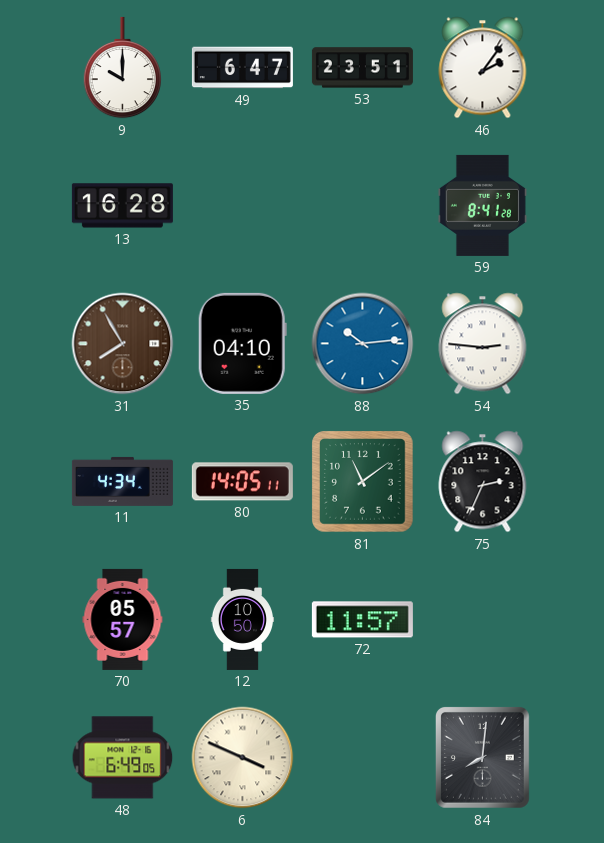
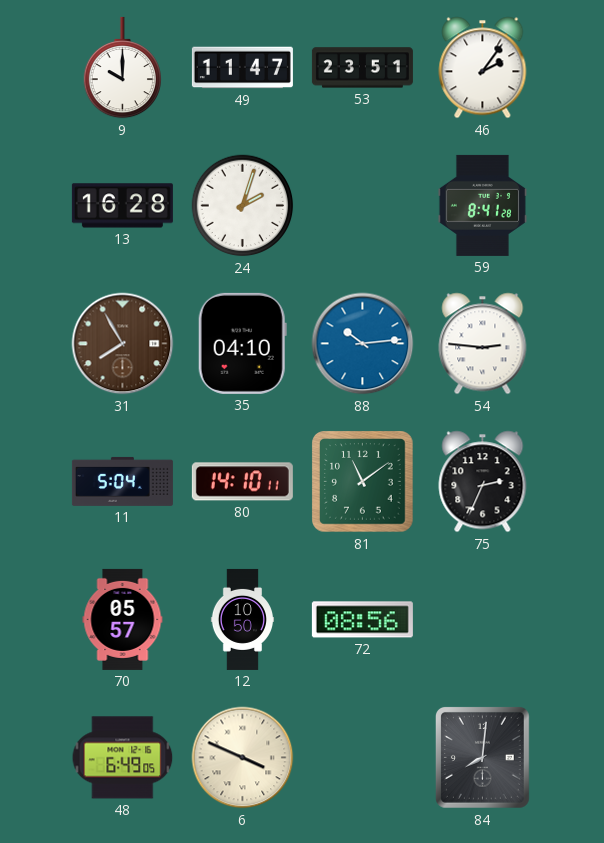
49: 6:47 -> 11:47 (242, 68)
24: none -> 2:03 (243, 206)
11: 4:34 -> 5:04 (122, 481)
80: 14:05 -> 14:10 (242, 482)
72: 11:57 -> 08:56 (362, 620)
